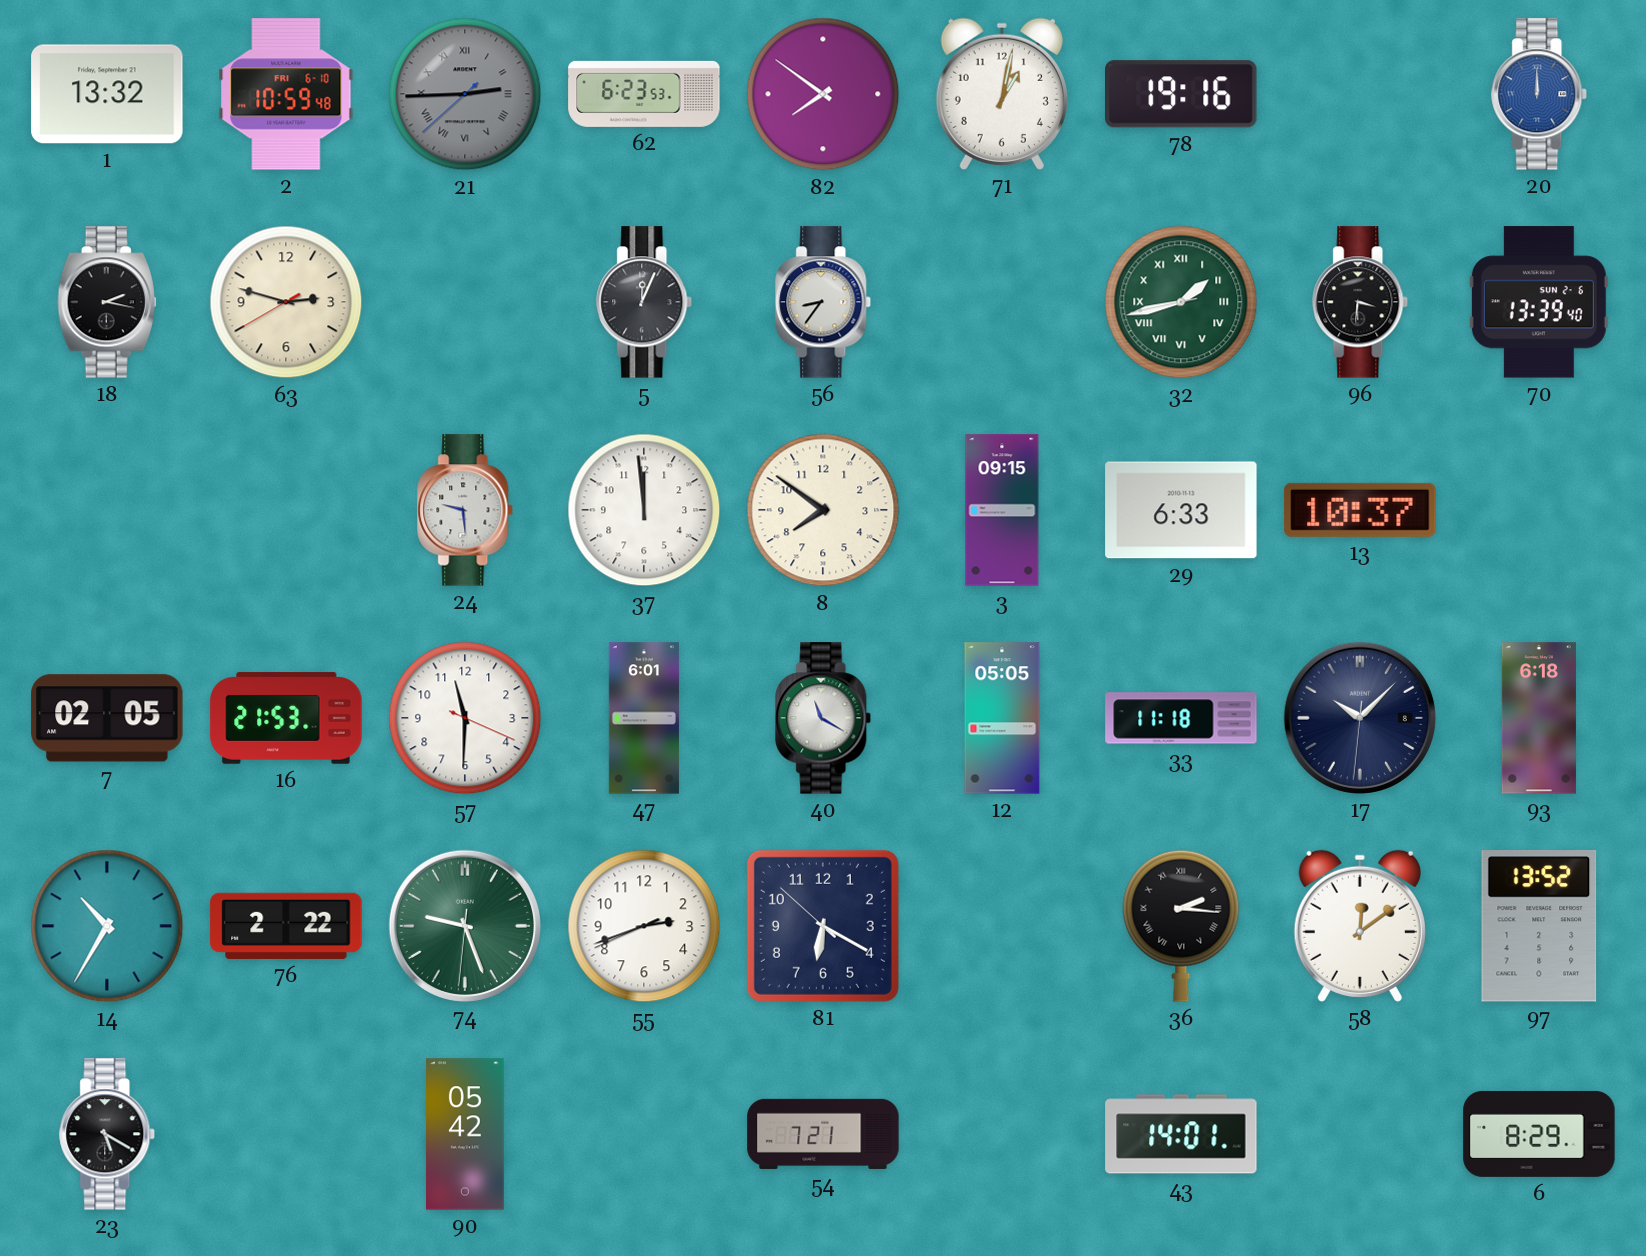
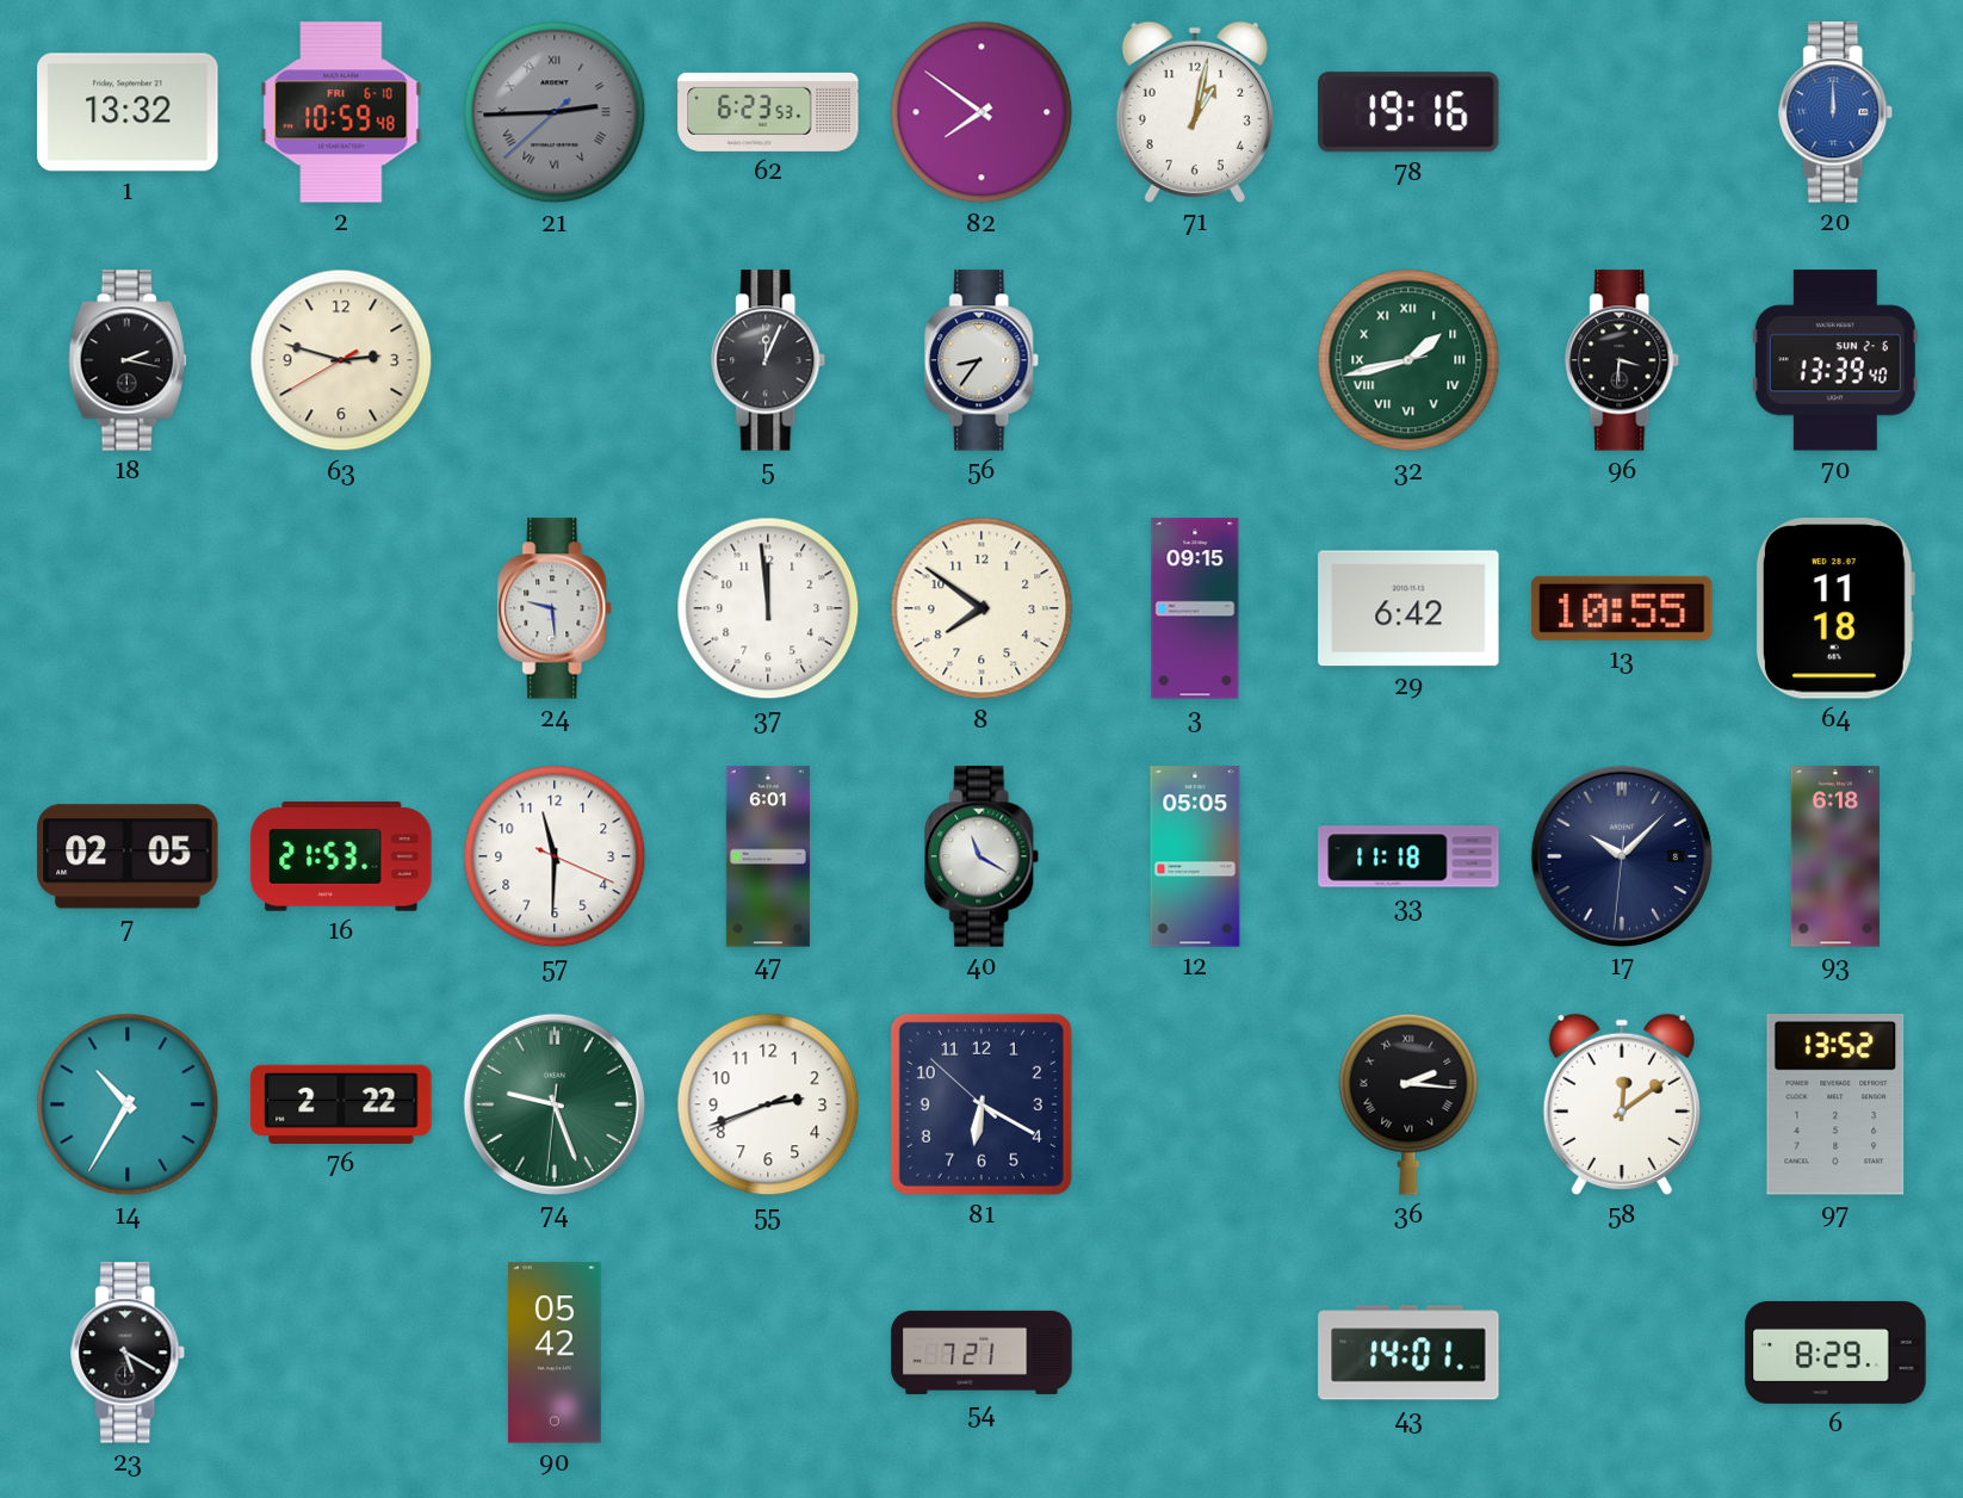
29: 6:33 -> 6:42 (1408, 608)
13: 10:37 -> 10:55 (1622, 608)
64: none -> 11:18 (1835, 608)
